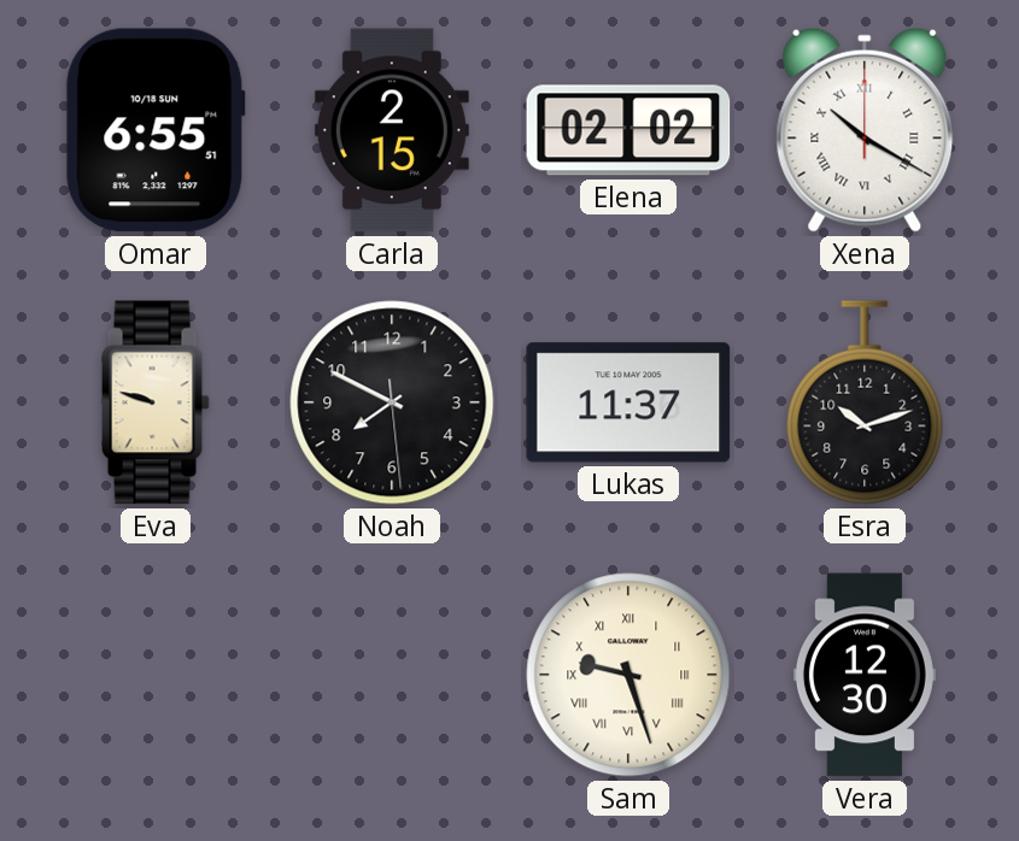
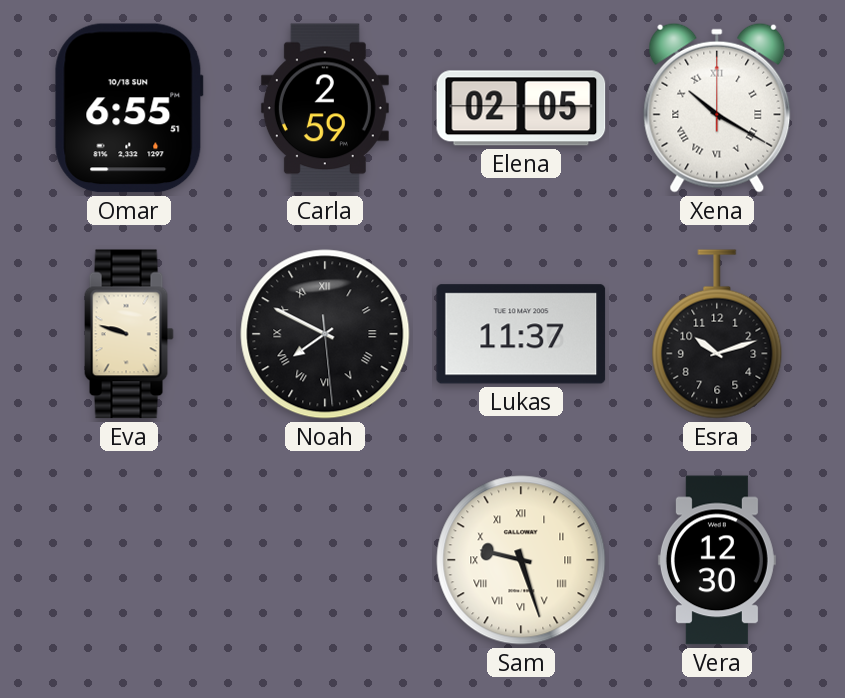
Carla: 2:15 -> 2:59 (325, 108)
Elena: 02:02 -> 02:05 (521, 108)
Noah numerals: Arabic -> Roman (325, 334)
